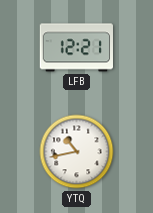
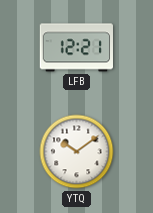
YTQ: 10:43 -> 10:09 (77, 152)
